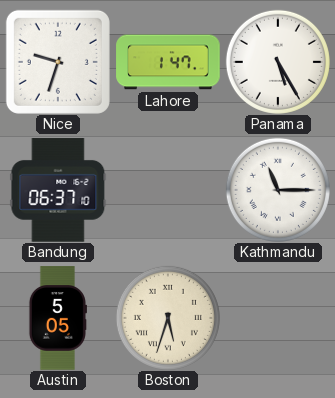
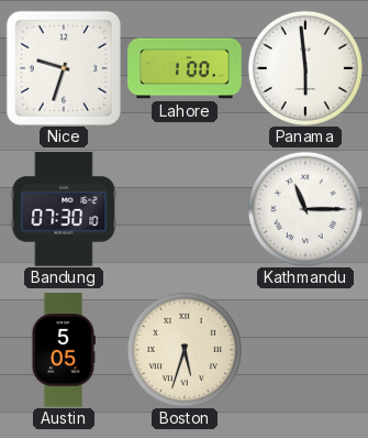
Lahore: 1:47 -> 1:00 (185, 68)
Panama: 5:25 -> 5:59 (305, 68)
Bandung: 06:37 -> 07:30 (64, 209)
